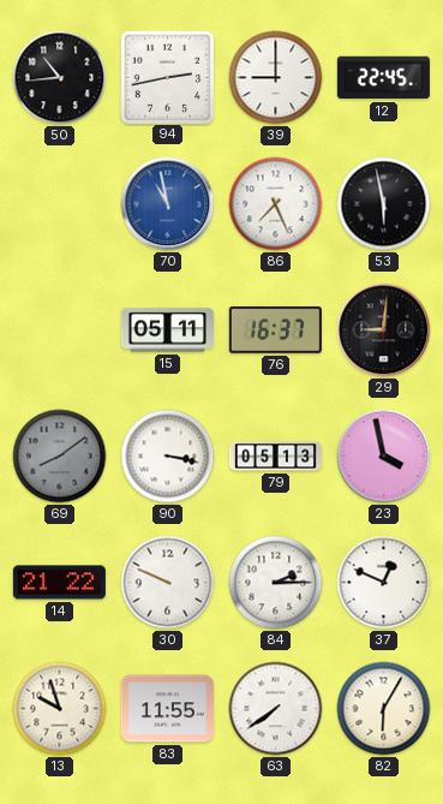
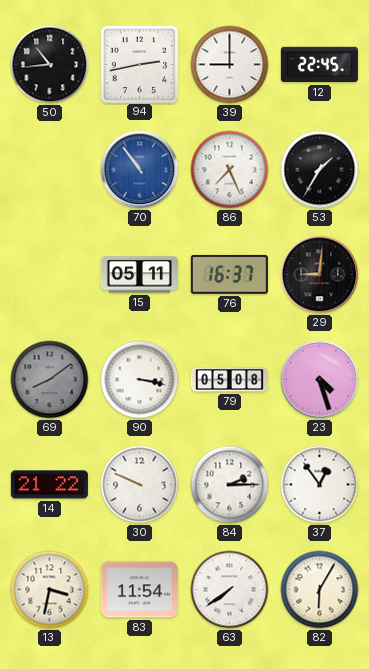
70: 10:58 -> 10:54 (140, 170)
53: 5:58 -> 1:35 (320, 170)
79: 05:13 -> 05:08 (229, 380)
23: 3:58 -> 4:27 (320, 380)
37: 12:49 -> 12:54 (320, 485)
13: 9:57 -> 3:32 (50, 590)
83: 11:55 -> 11:54 (139, 590)
